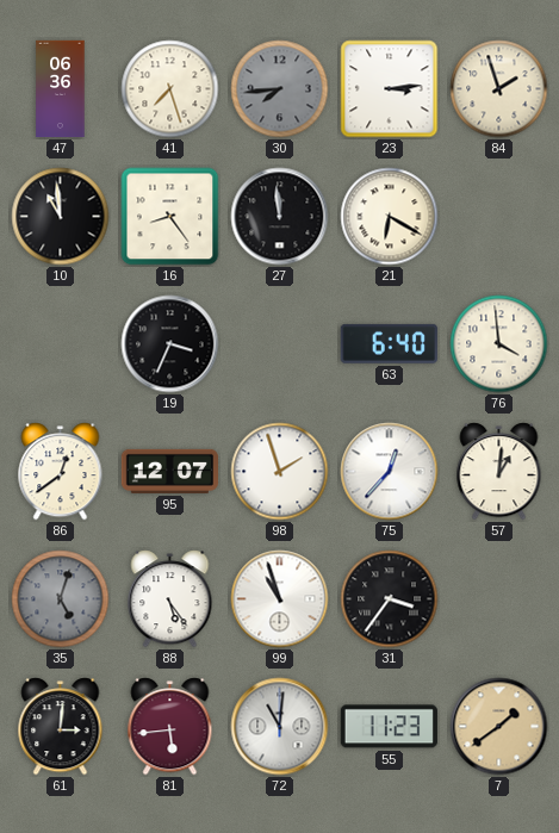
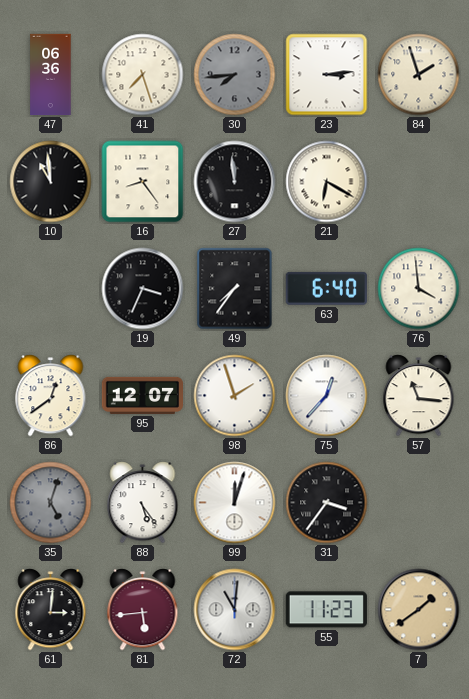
49: none -> 7:36 (235, 289)
57: 1:01 -> 11:16 (419, 396)
99: 10:57 -> 12:03 (235, 503)
